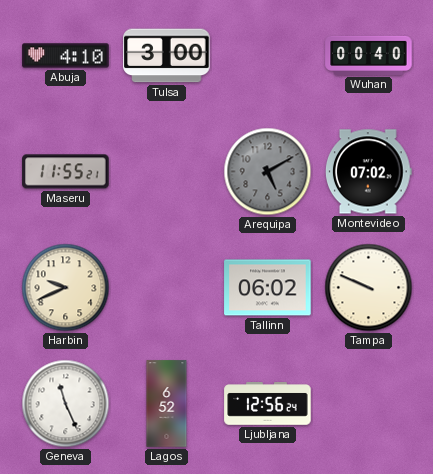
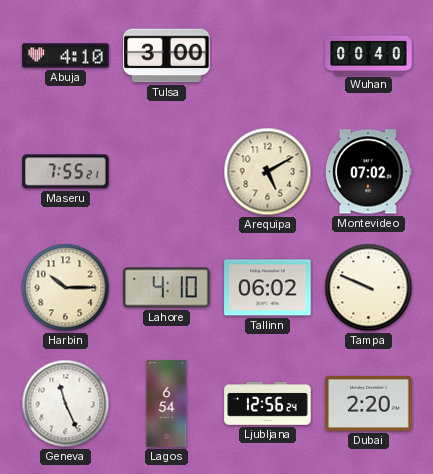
Maseru: 11:55 -> 7:55 (66, 172)
Arequipa dial: grey -> cream (268, 172)
Harbin: 9:41 -> 10:15 (66, 288)
Lahore: none -> 4:10 (167, 288)
Lagos: 6:52 -> 6:54 (167, 404)
Dubai: none -> 2:20 (369, 403)
